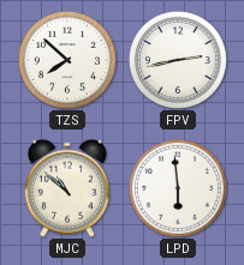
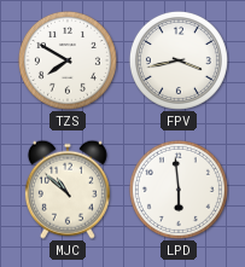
TZS: 7:52 -> 7:50 (68, 60)
FPV: 2:43 -> 3:43 (179, 60)
